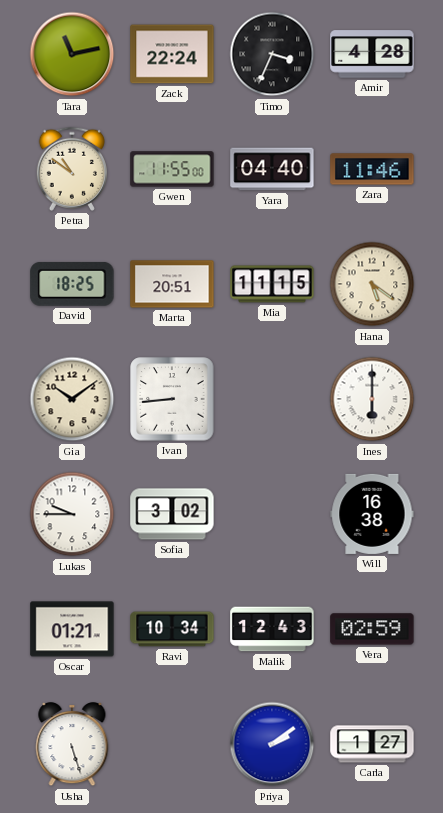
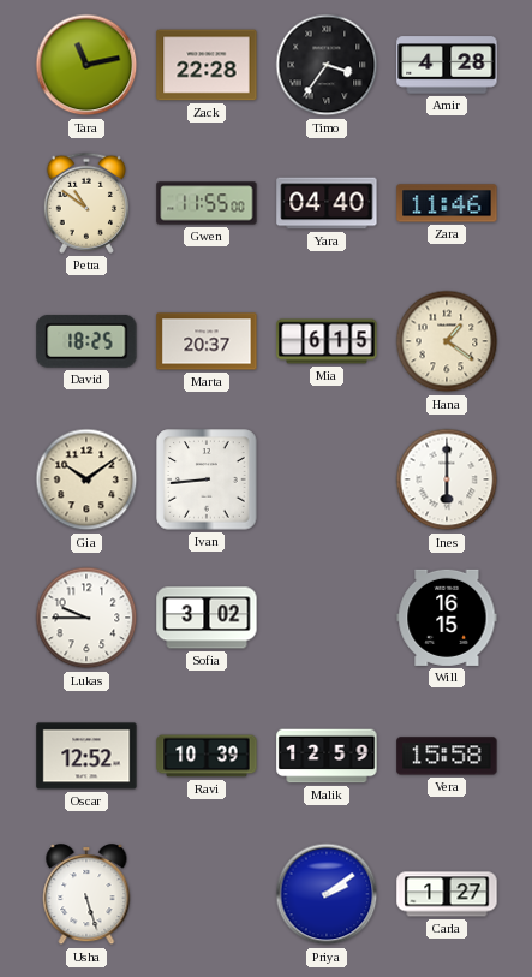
Zack: 22:24 -> 22:28 (207, 65)
Timo: 3:34 -> 3:36 (327, 65)
Marta: 20:51 -> 20:37 (207, 341)
Mia: 11:15 -> 6:15 (327, 341)
Hana: 5:21 -> 1:21 (447, 341)
Will: 16:38 -> 16:15 (447, 618)
Oscar: 01:21 -> 12:52 (86, 756)
Ravi: 10:34 -> 10:39 (207, 756)
Malik: 12:43 -> 12:59 (327, 756)
Vera: 02:59 -> 15:58 (447, 756)
